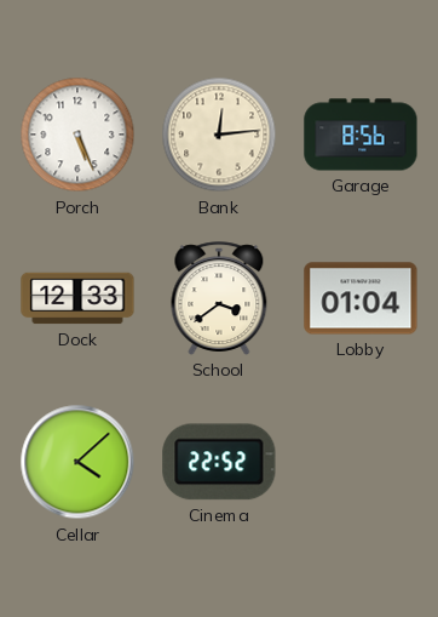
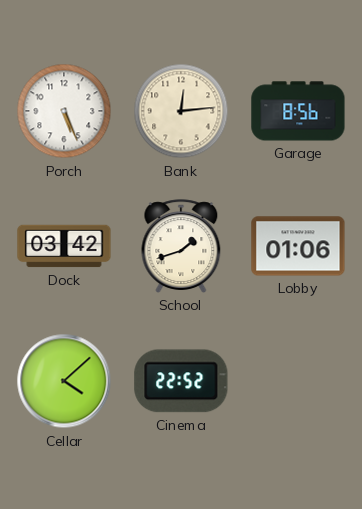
Dock: 12:33 -> 03:42 (64, 246)
School: 3:39 -> 1:42 (181, 246)
Lobby: 01:04 -> 01:06 (298, 246)
